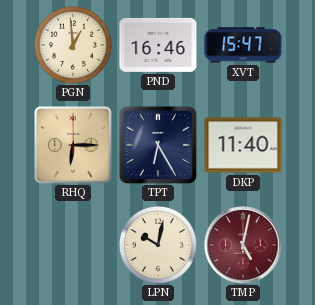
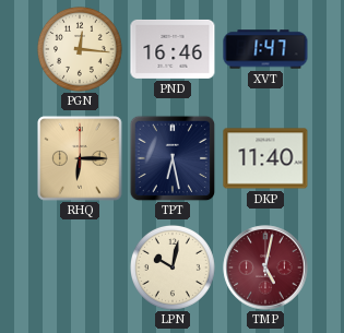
PGN: 12:59 -> 12:16 (80, 49)
XVT: 15:47 -> 1:47 (265, 49)
TPT: 6:25 -> 6:28 (173, 158)
